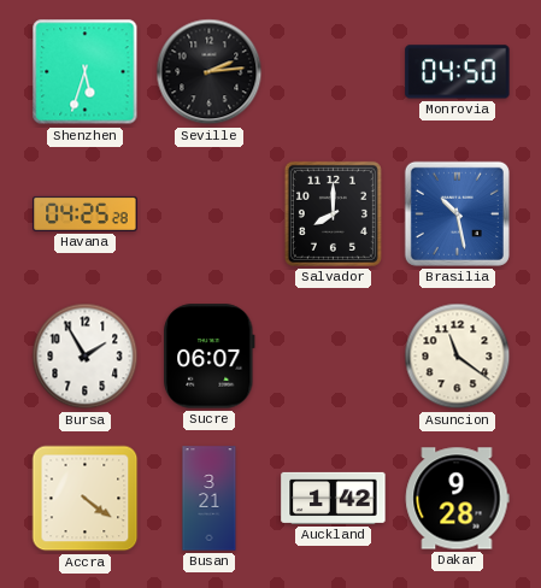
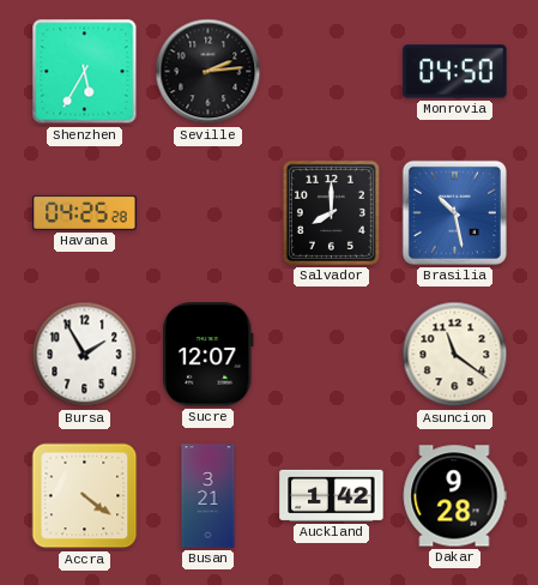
Shenzhen: 5:33 -> 5:35 (85, 72)
Sucre: 06:07 -> 12:07 (208, 355)
